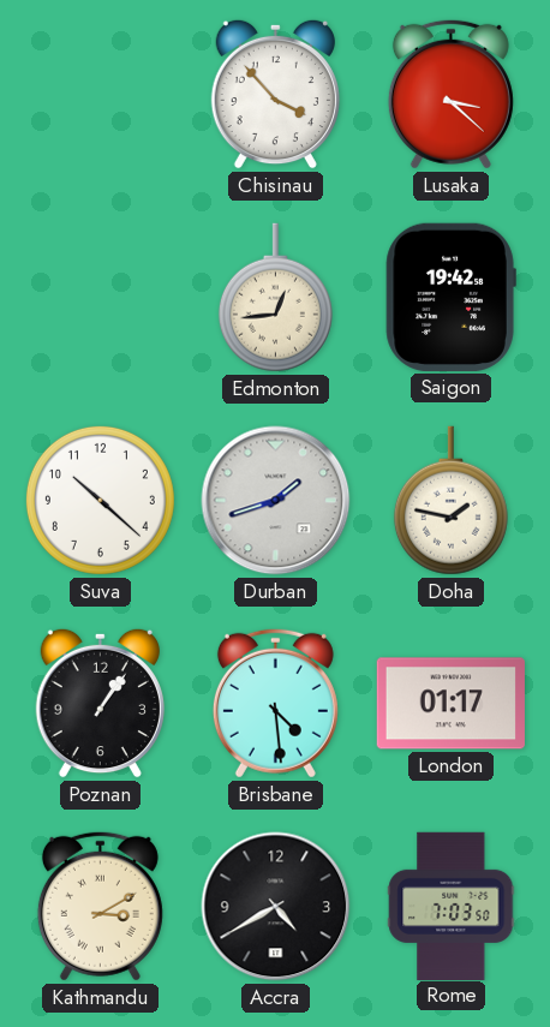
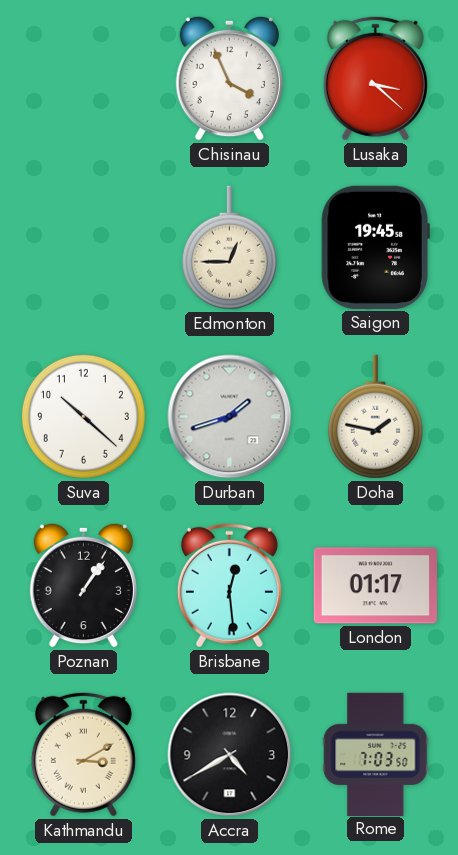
Chisinau: 3:53 -> 3:56 (229, 78)
Edmonton: 12:44 -> 12:45 (229, 248)
Saigon: 19:42 -> 19:45 (375, 247)
Brisbane: 4:29 -> 12:29 (229, 585)
